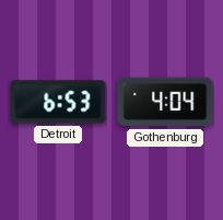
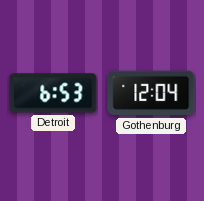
Gothenburg: 4:04 -> 12:04 (151, 93)
